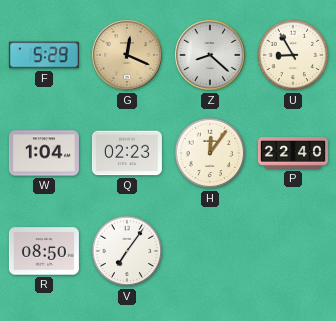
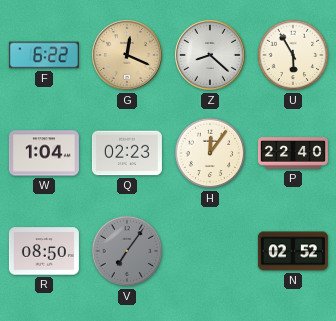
F: 5:29 -> 6:22 (44, 55)
U: 8:55 -> 5:55 (293, 55)
V dial: white -> grey (127, 251)
N: none -> 02:52 (293, 251)
